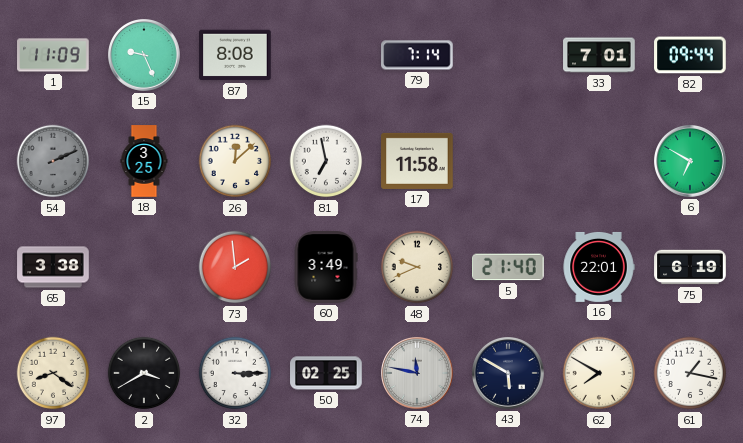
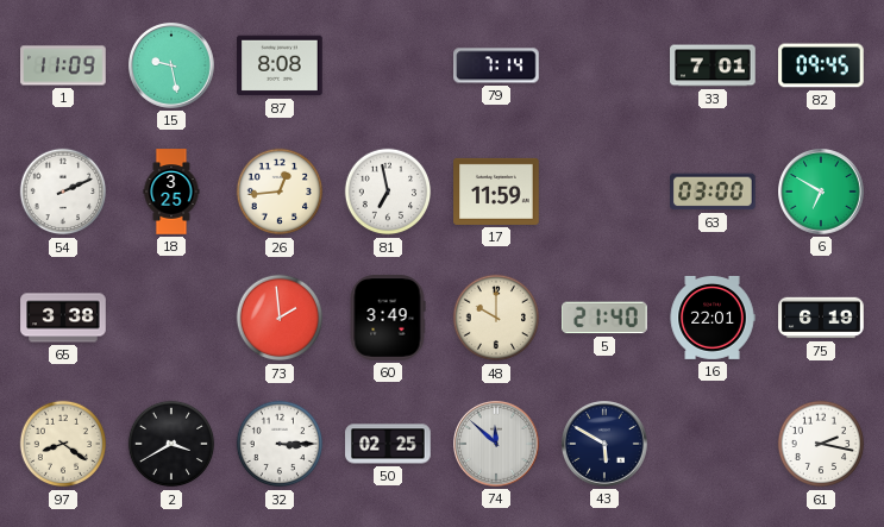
15: 9:26 -> 9:28 (173, 67)
82: 09:44 -> 09:45 (821, 65)
54 dial: grey -> white (63, 192)
26: 12:08 -> 12:44 (280, 192)
17: 11:58 -> 11:59 (496, 192)
63: none -> 03:00 (714, 192)
48: 9:41 -> 10:00 (496, 318)
74: 11:47 -> 11:52 (497, 445)
62: 7:50 -> none (599, 373)
61: 1:17 -> 2:17 (821, 444)
